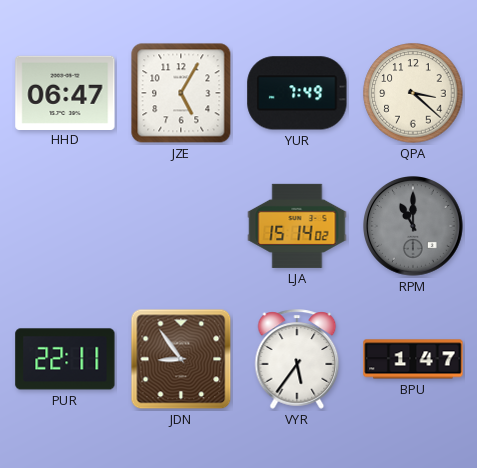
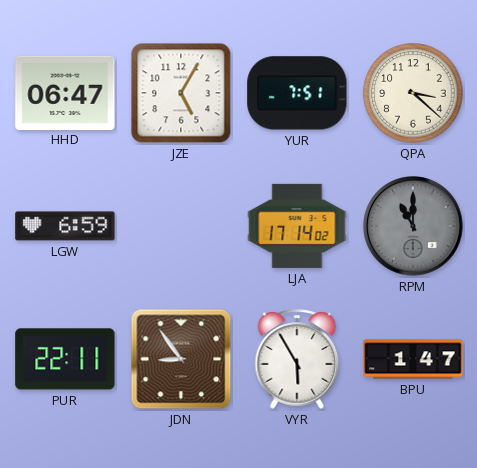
YUR: 7:49 -> 7:51 (297, 93)
LGW: none -> 6:59 (65, 226)
LJA: 15:14 -> 17:14 (297, 226)
VYR: 5:36 -> 5:55 (297, 359)
